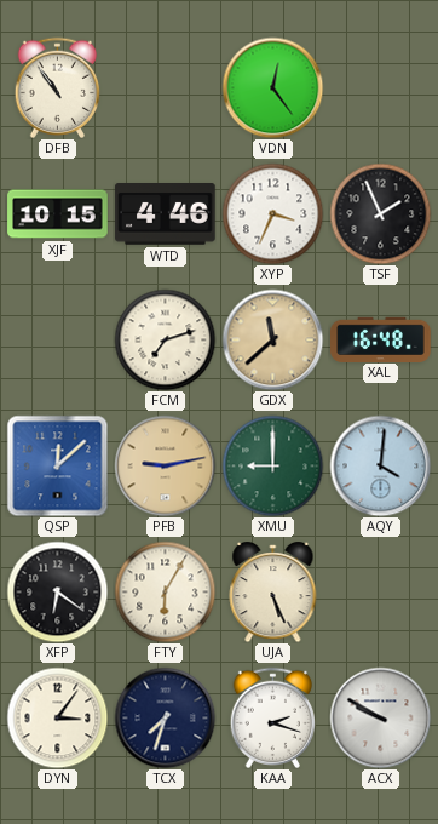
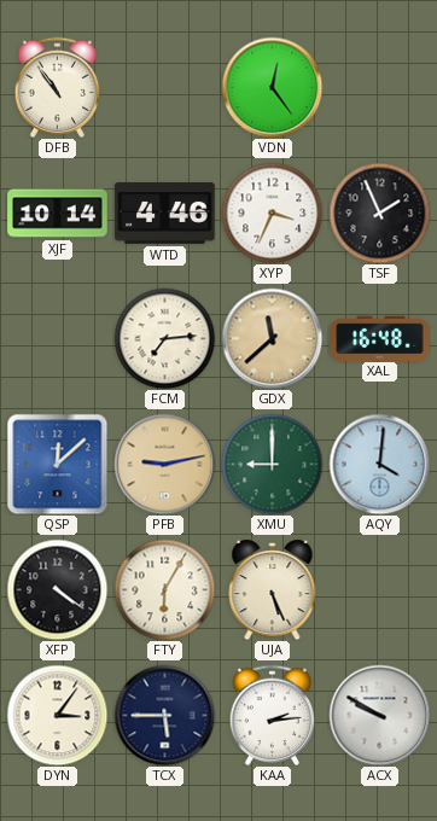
XJF: 10:15 -> 10:14 (58, 214)
FCM: 7:12 -> 7:14 (164, 338)
XFP: 6:21 -> 4:21 (57, 589)
TCX: 7:33 -> 5:45 (164, 715)
KAA: 2:18 -> 2:14 (273, 715)
